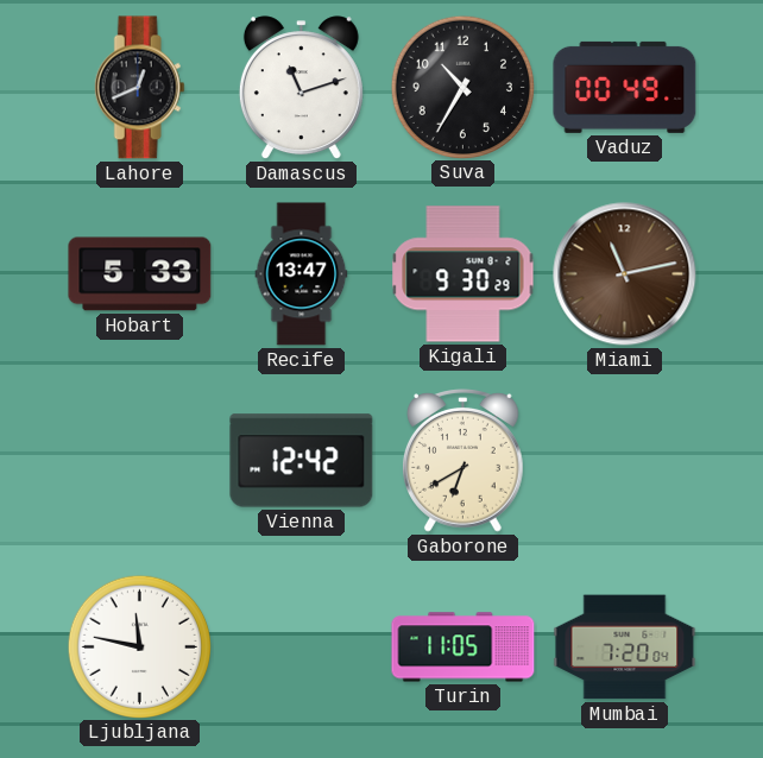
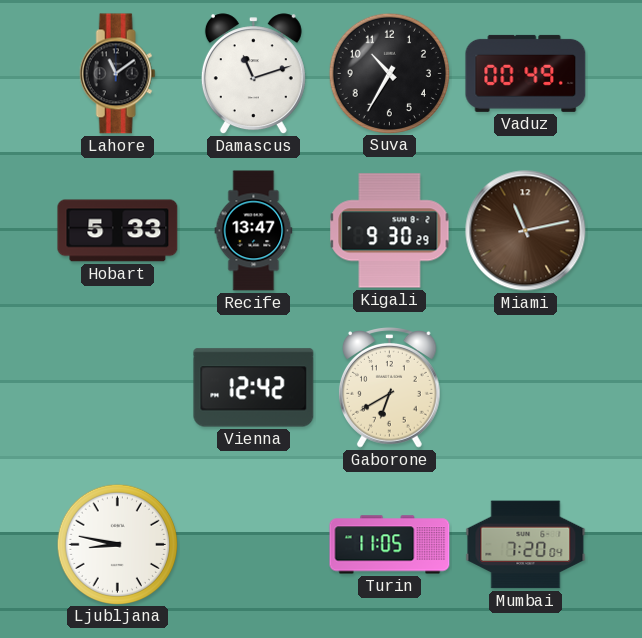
Lahore: 12:41 -> 11:09 (117, 74)
Ljubljana: 11:47 -> 8:47 (117, 544)
